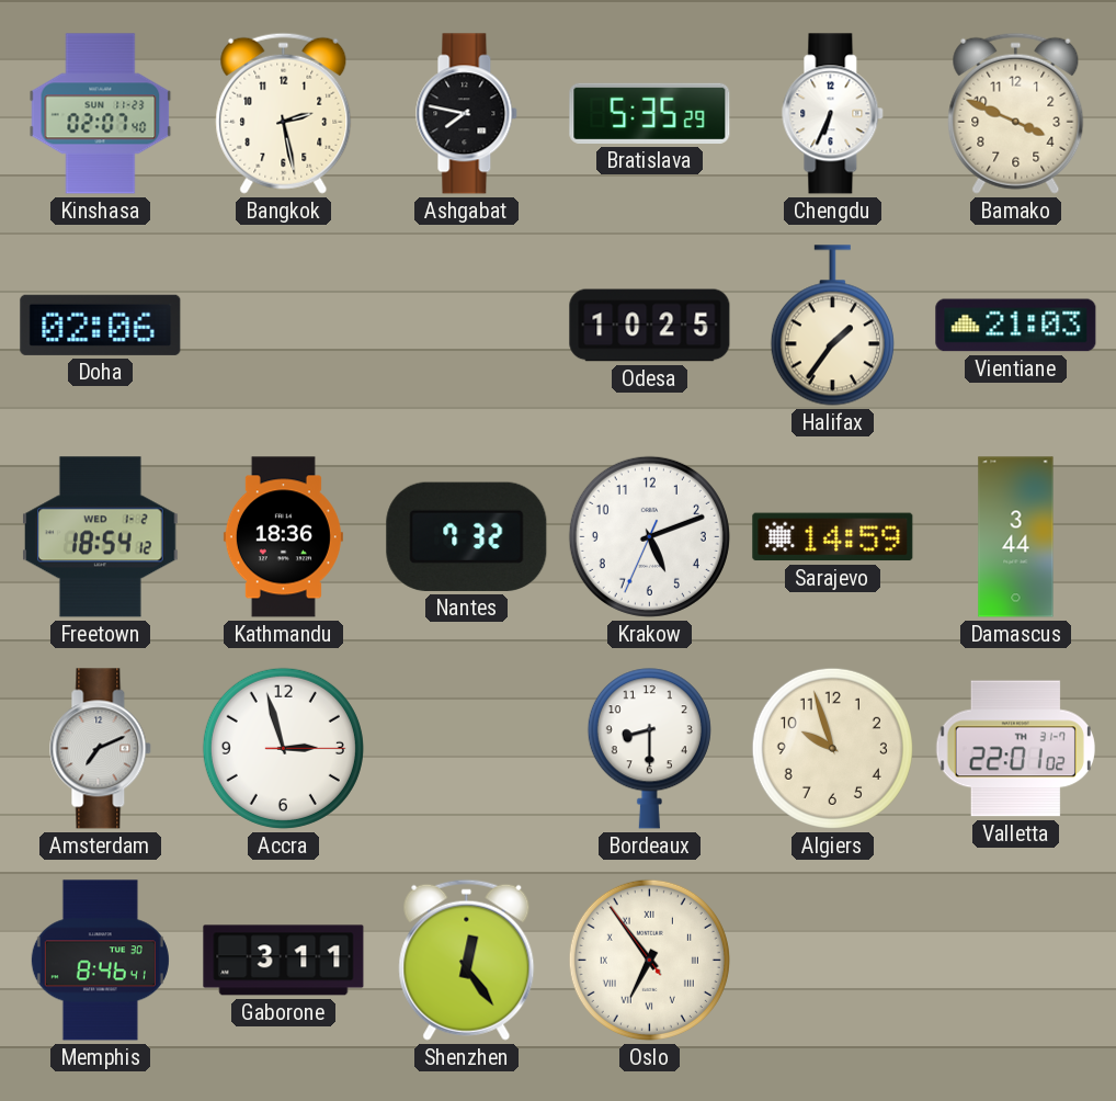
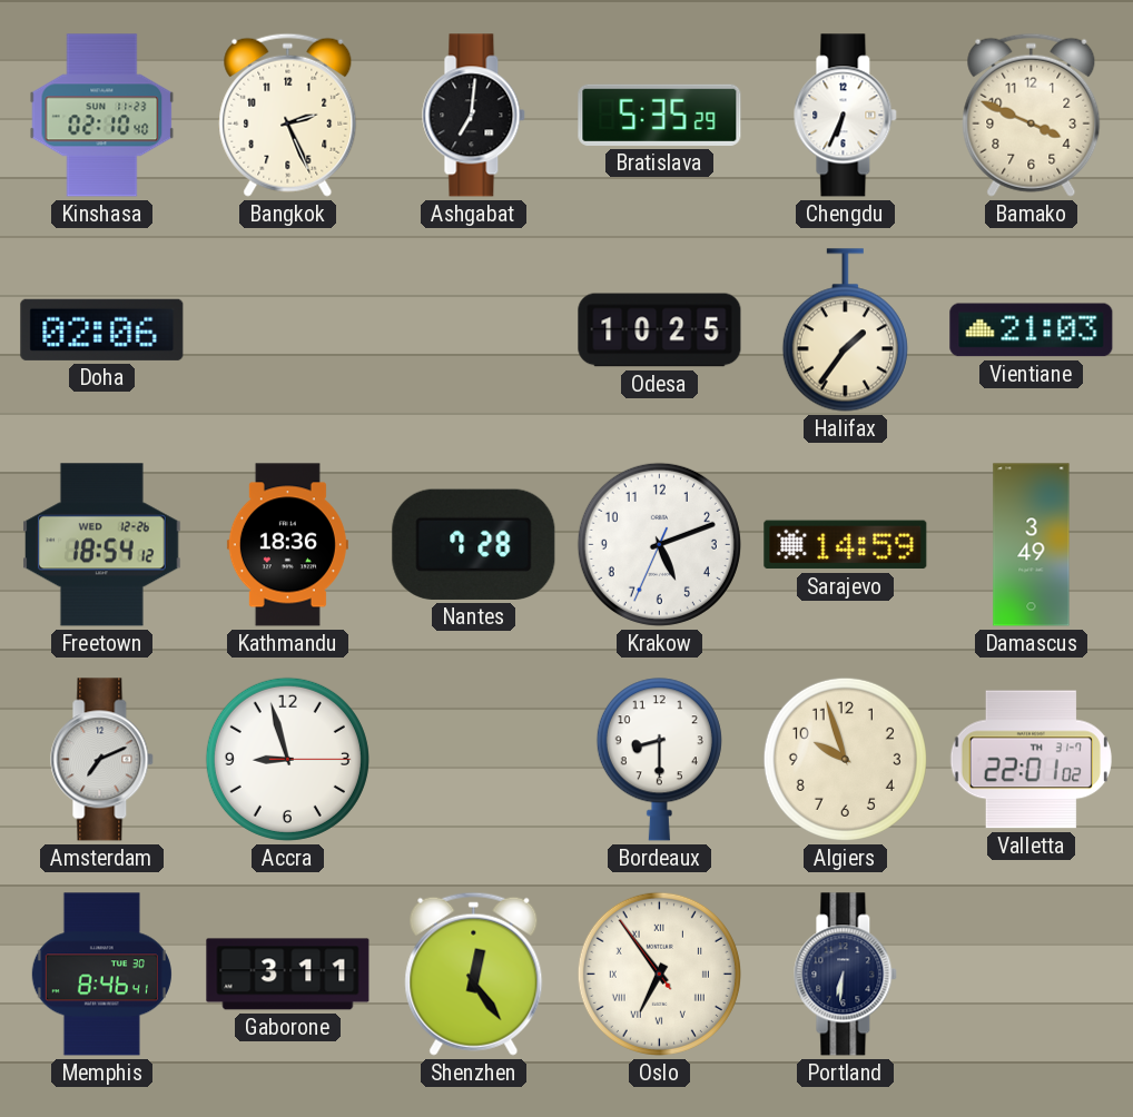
Kinshasa: 02:07 -> 02:10 (102, 116)
Bangkok: 2:28 -> 2:26 (288, 115)
Ashgabat: 7:47 -> 7:01 (474, 116)
Freetown date: WED 1-2 -> WED 12-26 (102, 545)
Nantes: 7:32 -> 7:28 (474, 544)
Damascus: 3:44 -> 3:49 (1032, 545)
Accra: 2:57 -> 8:57 (287, 759)
Portland: none -> 6:31 (846, 975)
